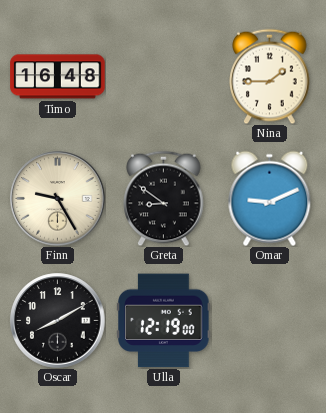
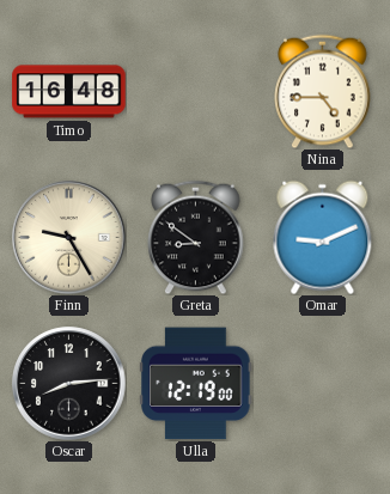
Nina: 1:45 -> 4:45 (323, 91)
Oscar: 8:10 -> 8:14 (69, 384)
